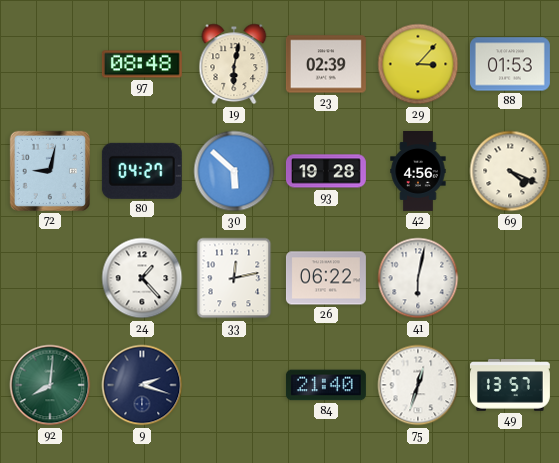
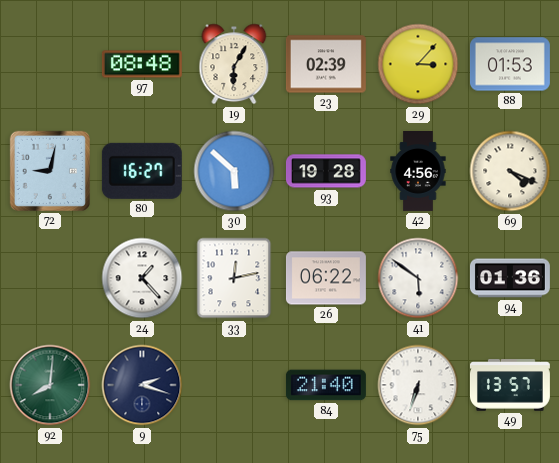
19: 6:02 -> 6:05 (234, 64)
80: 04:27 -> 16:27 (142, 171)
41: 6:02 -> 5:51 (418, 278)
94: none -> 01:36 (510, 278)
75: 12:33 -> 6:33 (418, 385)
